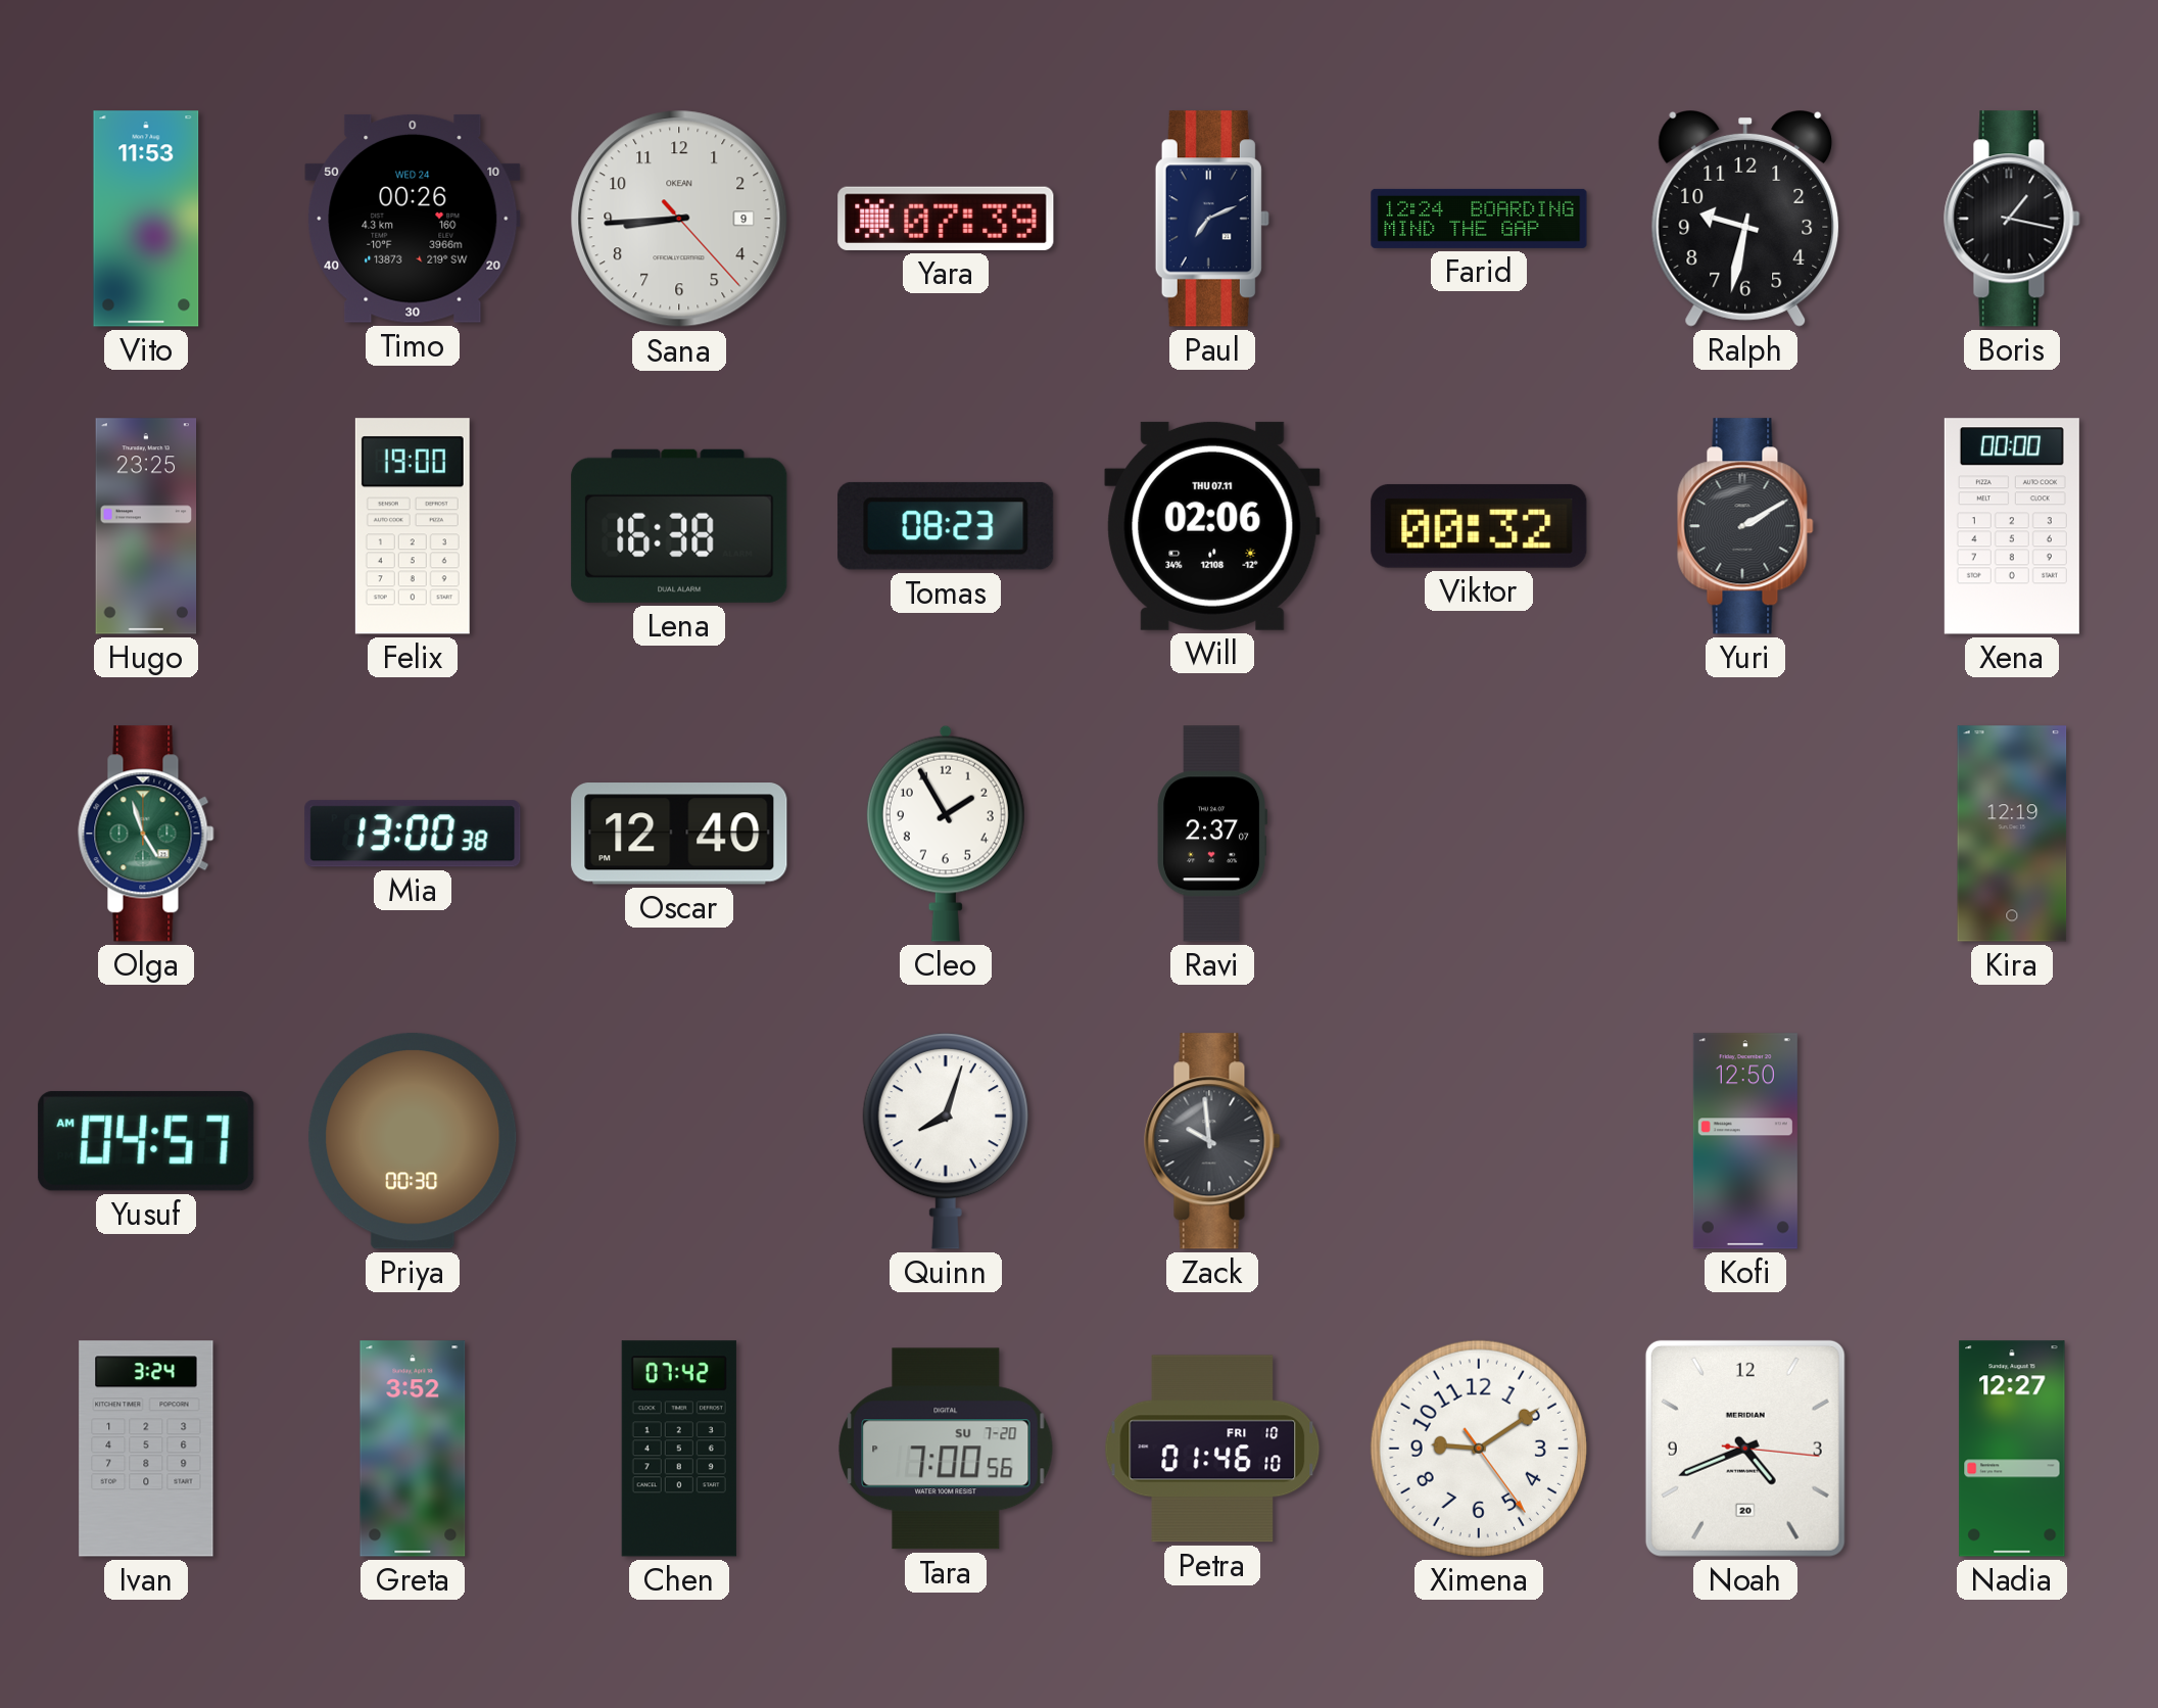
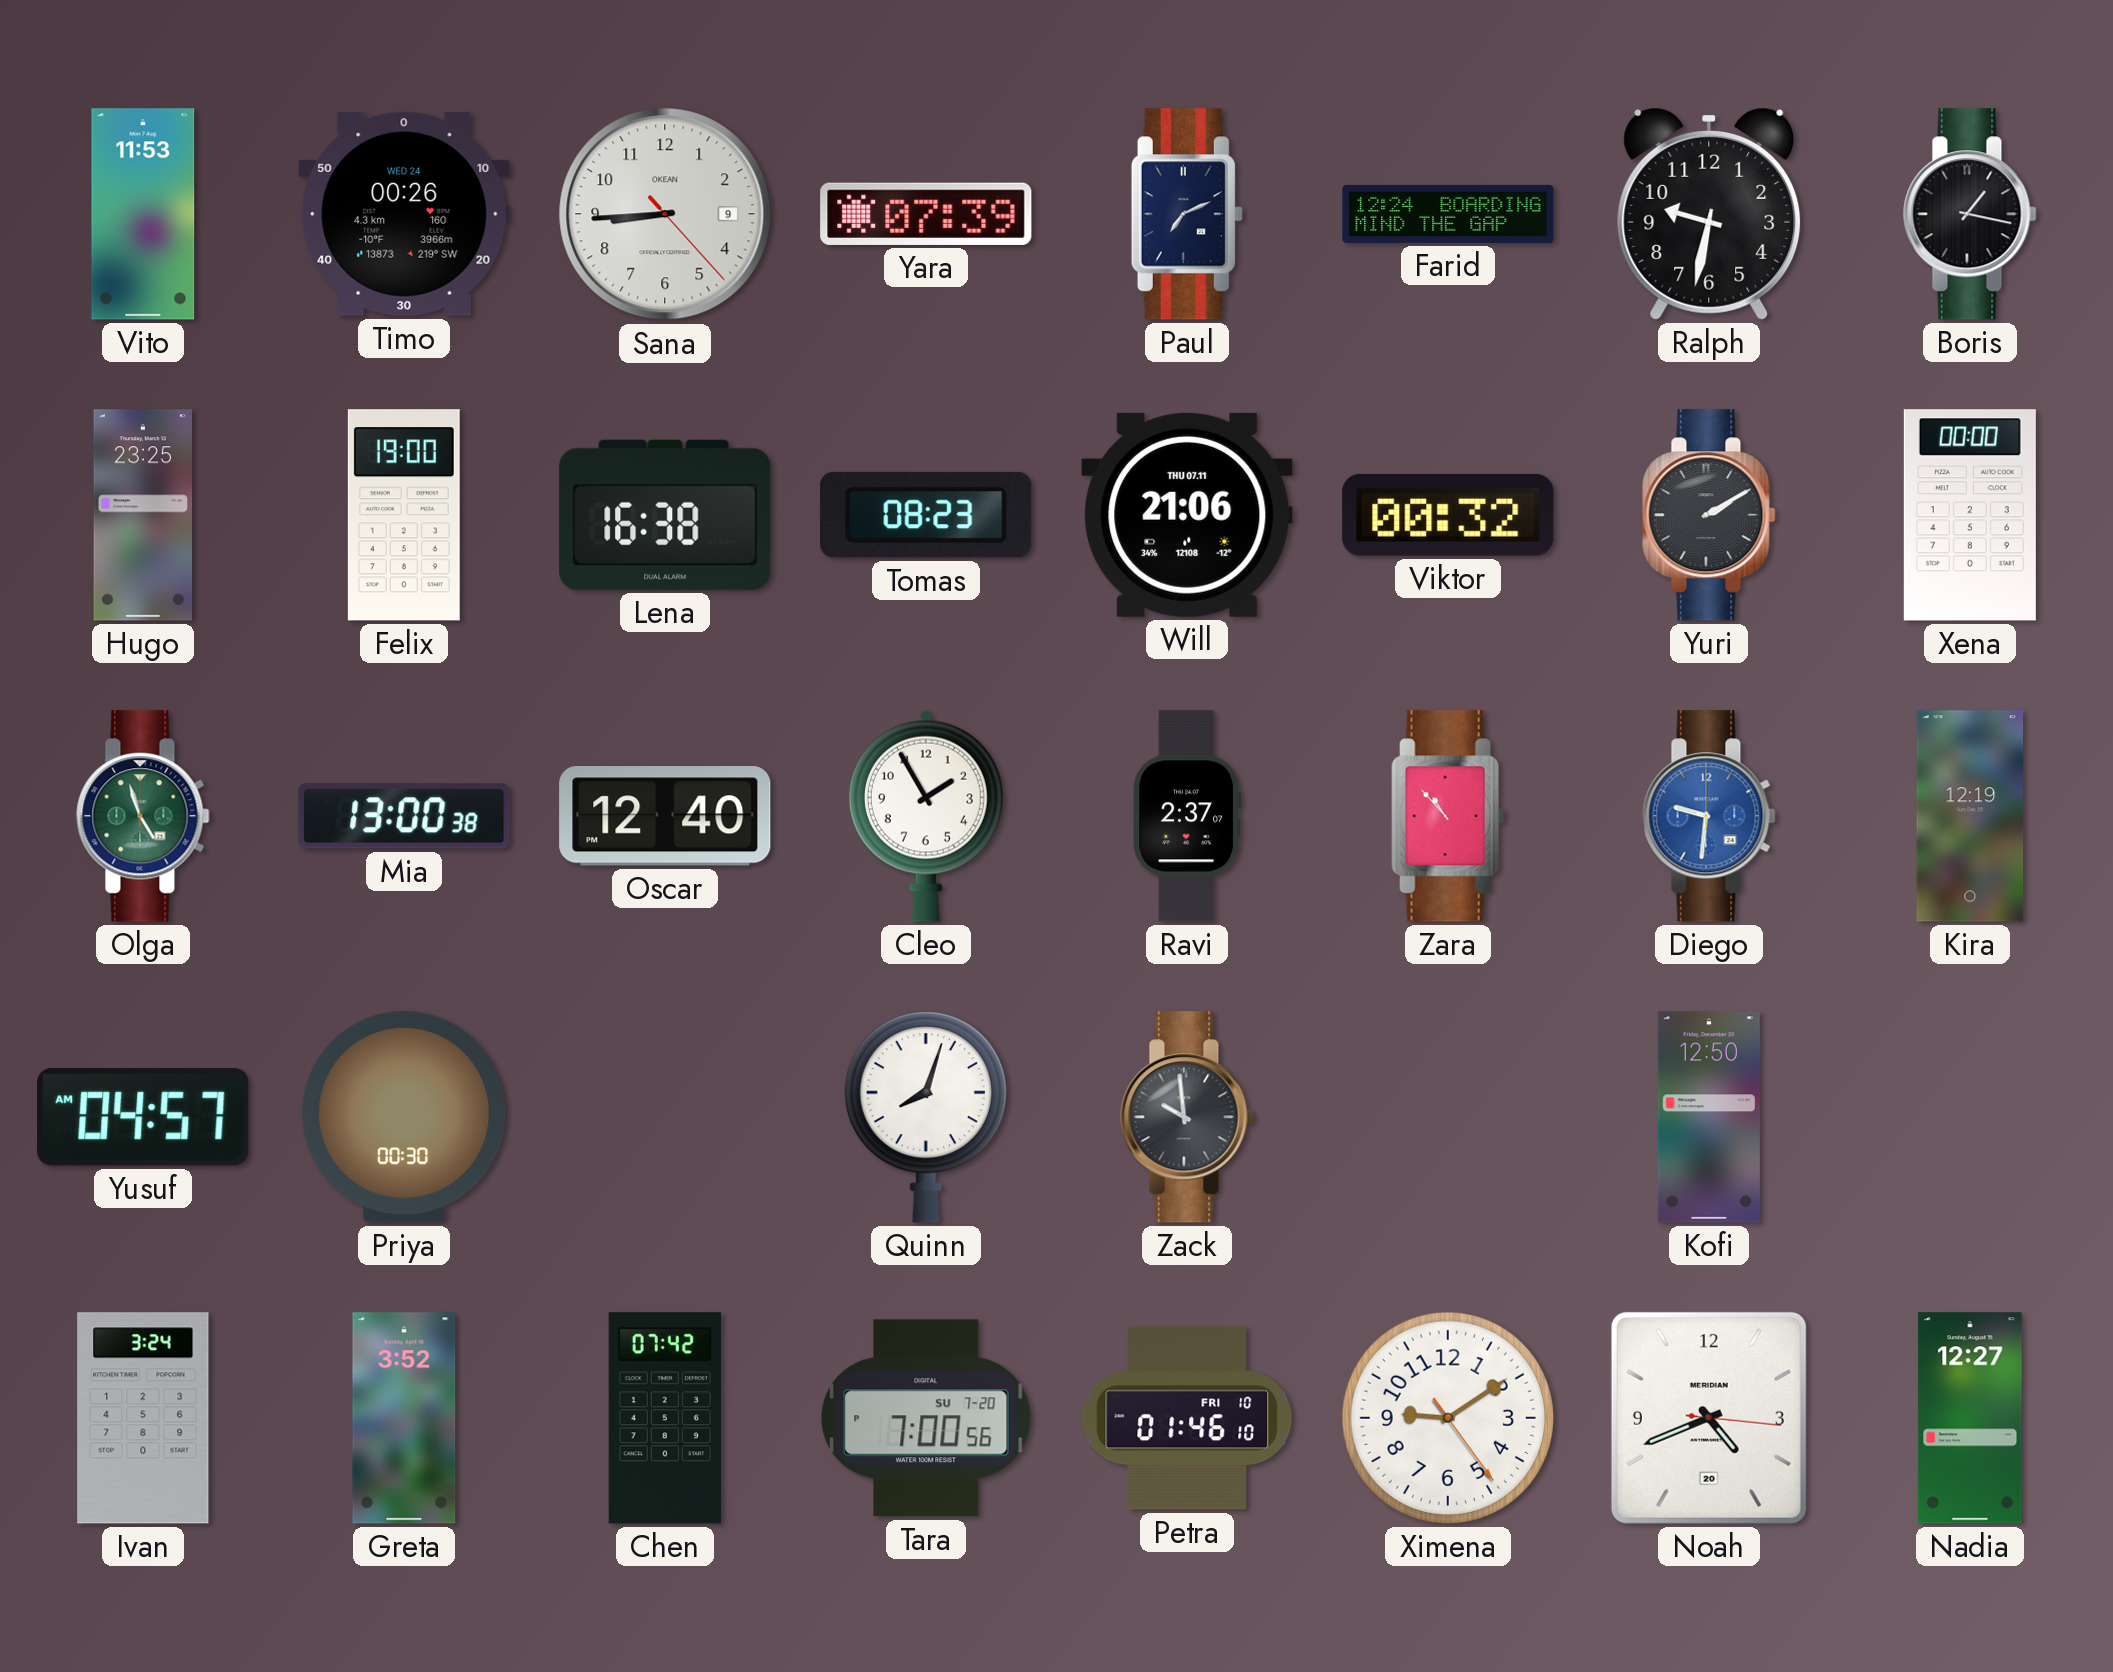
Will: 02:06 -> 21:06 (1187, 515)
Zara: none -> 10:53 (1448, 816)
Diego: none -> 9:31 (1709, 816)
